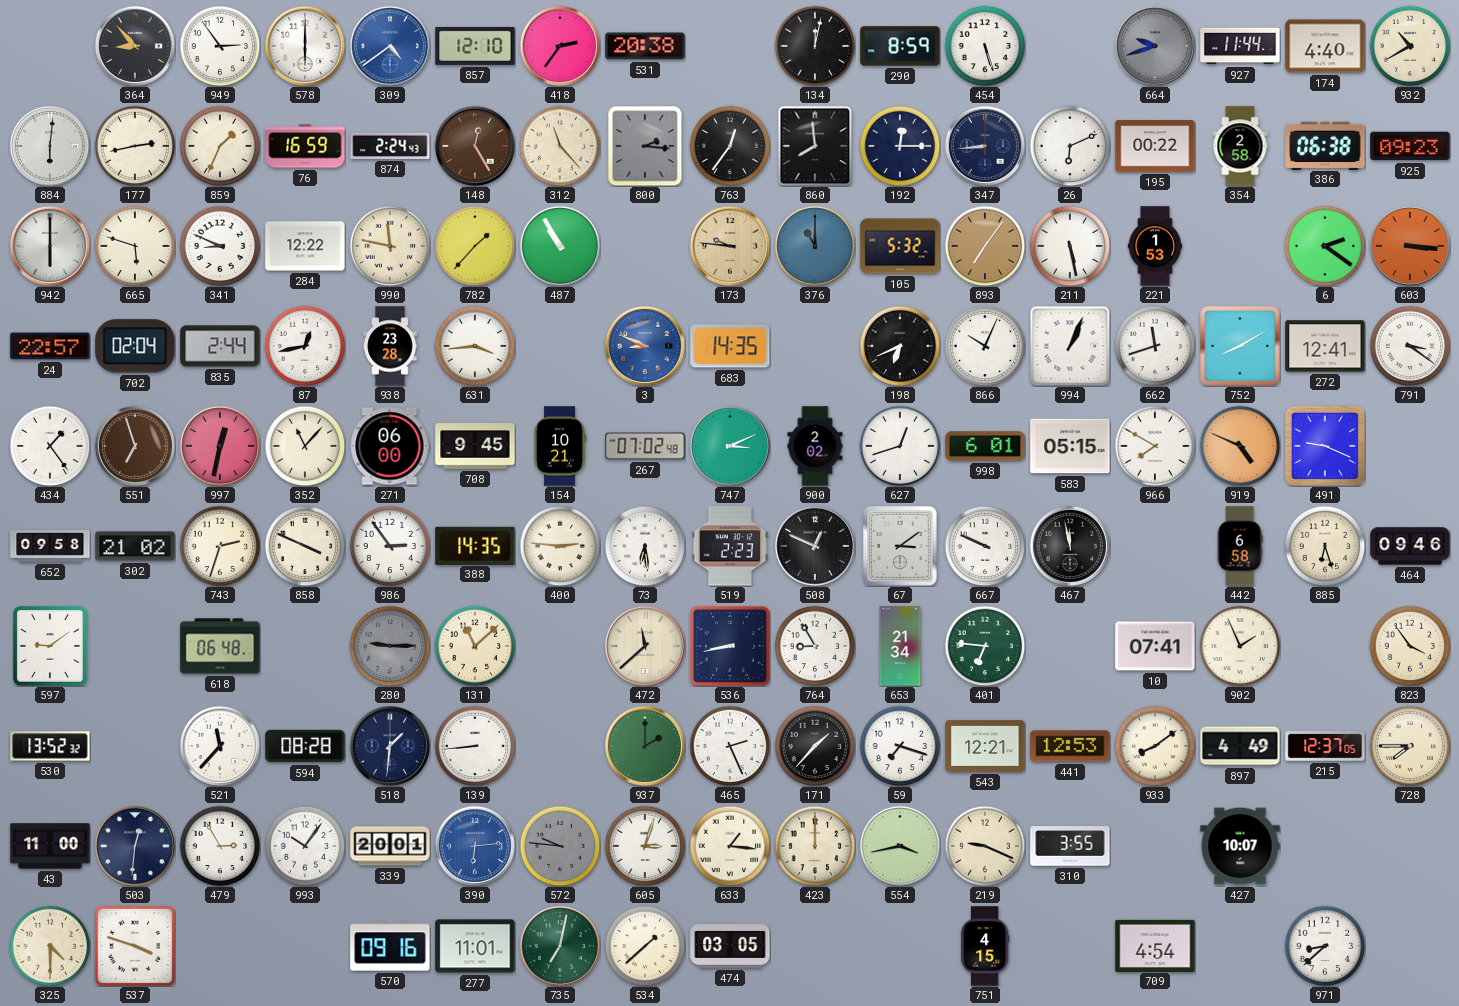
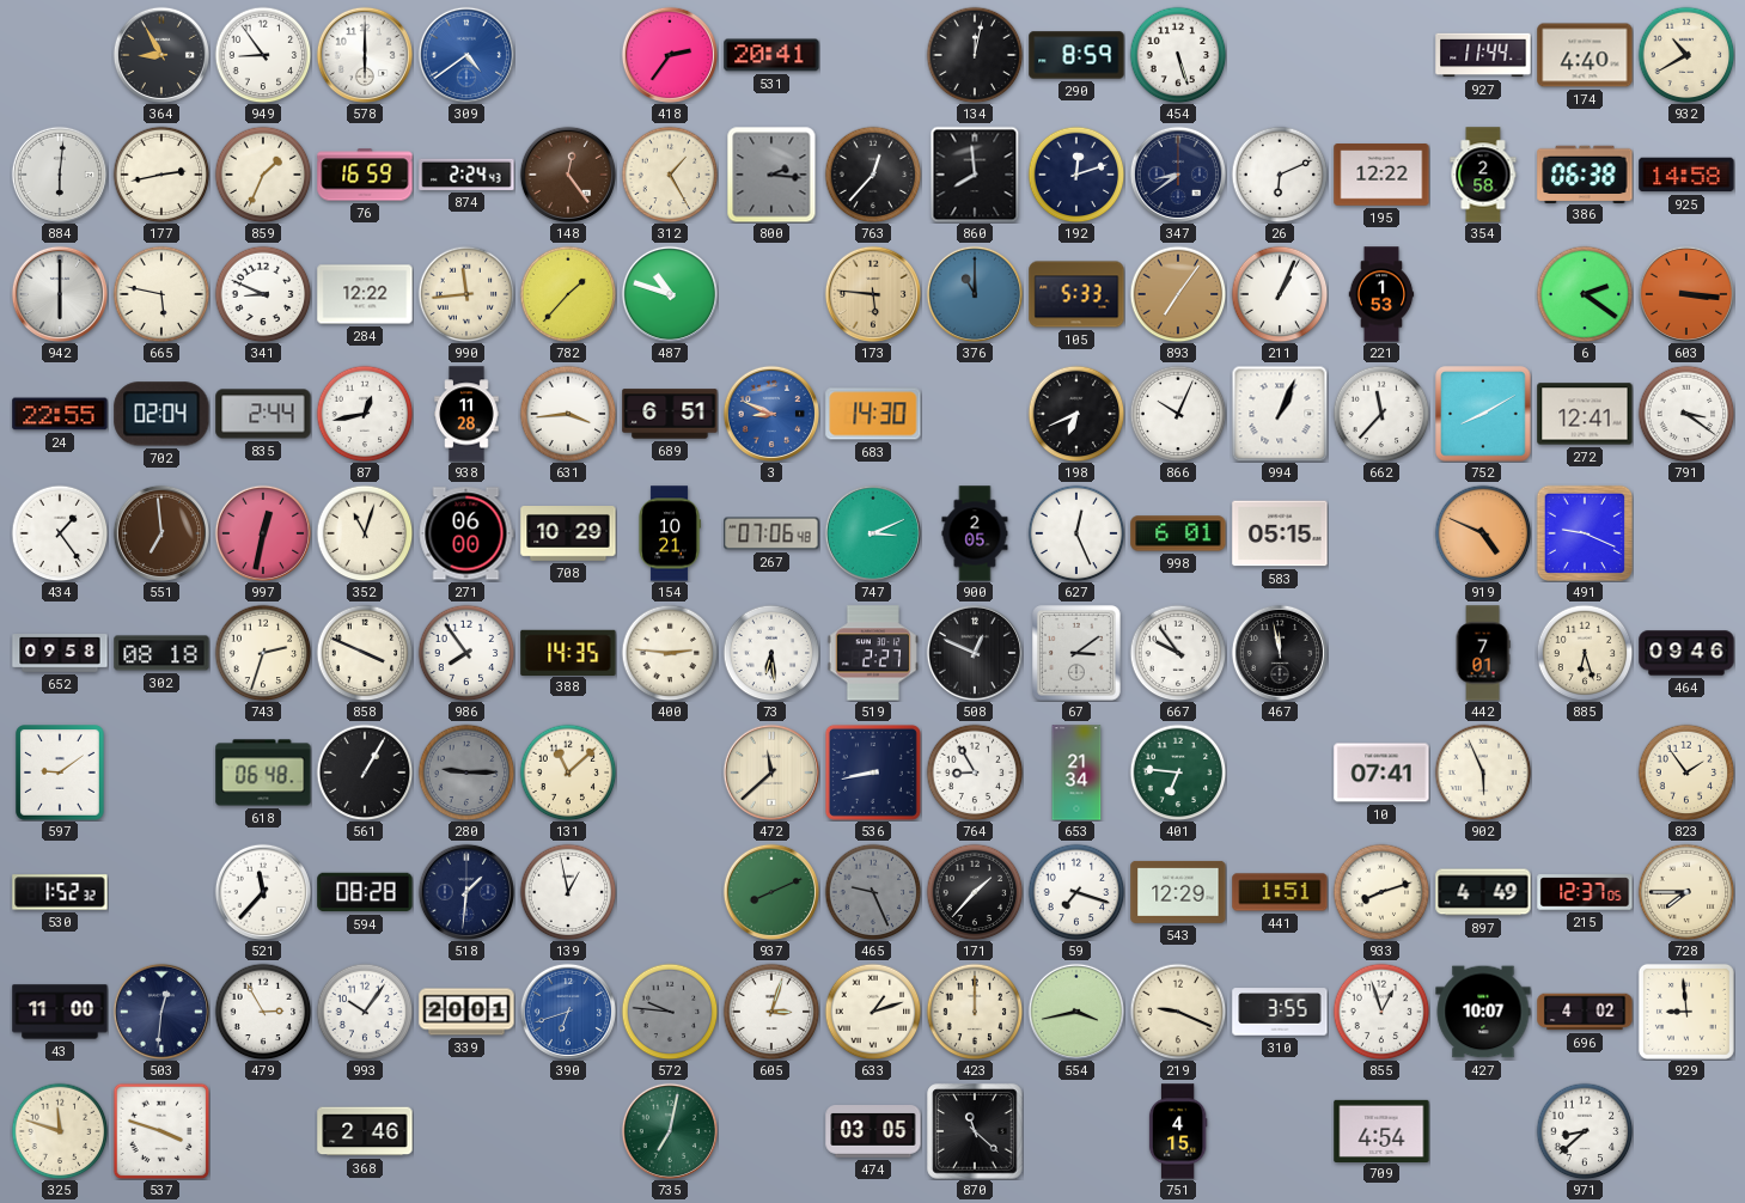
364: 8:53 -> 8:55 (161, 55)
949: 2:54 -> 8:54 (263, 55)
857: 12:10 -> none (475, 46)
531: 20:38 -> 20:41 (771, 55)
664: 9:42 -> none (1155, 46)
148: 12:25 -> 12:24 (568, 175)
312: 11:23 -> 1:25 (670, 175)
763: 12:36 -> 12:37 (873, 175)
192: 12:15 -> 12:12 (1076, 175)
347: 8:44 -> 8:39 (1178, 175)
195: 00:22 -> 12:22 (1381, 175)
925: 09:23 -> 14:58 (1686, 175)
665: 5:48 -> 5:47 (161, 294)
990: 11:47 -> 11:44 (466, 294)
487: 10:55 -> 10:48 (670, 294)
173: 9:46 -> 5:46 (873, 294)
105: 5:32 -> 5:33 (1076, 294)
211: 5:28 -> 1:04 (1280, 294)
24: 22:57 -> 22:55 (60, 414)
938: 23:28 -> 11:28 (466, 414)
689: none -> 6:51 (670, 414)
683: 14:35 -> 14:30 (873, 414)
662: 11:42 -> 11:37 (1381, 414)
551: 6:57 -> 6:59 (161, 533)
352: 11:07 -> 11:03 (365, 533)
708: 9:45 -> 10:29 (568, 533)
267: 07:02 -> 07:06 (771, 533)
900: 2:02 -> 2:05 (975, 533)
627: 12:42 -> 12:26 (1076, 533)
966: 7:50 -> none (1155, 446)
302: 21:02 -> 08:18 (161, 653)
986: 2:54 -> 7:54 (466, 653)
519: 2:23 -> 2:27 (873, 653)
667: 9:49 -> 9:54 (1178, 653)
442: 6:58 -> 7:01 (1483, 653)
561: none -> 1:05 (365, 773)
902: 1:56 -> 5:56 (1483, 773)
823: 3:54 -> 1:54 (1686, 773)
530: 13:52 -> 1:52 (60, 892)
139: 8:44 -> 12:58 (568, 892)
937: 2:00 -> 8:11 (771, 892)
465: 2:26 -> 9:26 (873, 892)
465 dial: white -> grey (873, 892)
543: 12:21 -> 12:29 (1178, 892)
441: 12:53 -> 1:51 (1280, 892)
933: 8:09 -> 8:12 (1381, 892)
390: 6:14 -> 6:42 (568, 1012)
633: 1:16 -> 1:12 (873, 1012)
855: none -> 12:57 (1381, 1012)
696: none -> 4:02 (1585, 1012)
929: none -> 8:59 (1686, 1012)
325: 4:30 -> 11:48 (60, 1131)
368: none -> 2:46 (365, 1131)
570: 09:16 -> none (390, 946)
277: 11:01 -> none (475, 946)
534: 1:38 -> none (645, 946)
870: none -> 11:22 (975, 1131)
